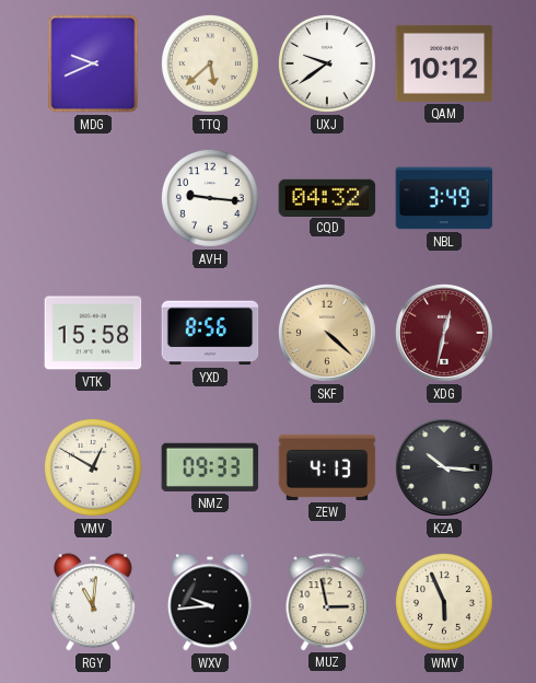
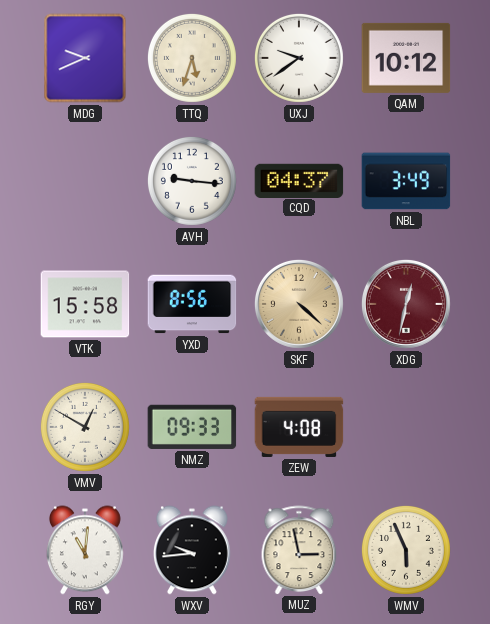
TTQ: 5:38 -> 5:33 (192, 58)
CQD: 04:32 -> 04:37 (299, 180)
ZEW: 4:13 -> 4:08 (299, 427)
KZA: 10:16 -> none (444, 467)
